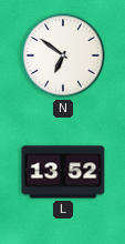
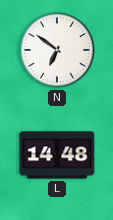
L: 13:52 -> 14:48 (57, 155)
